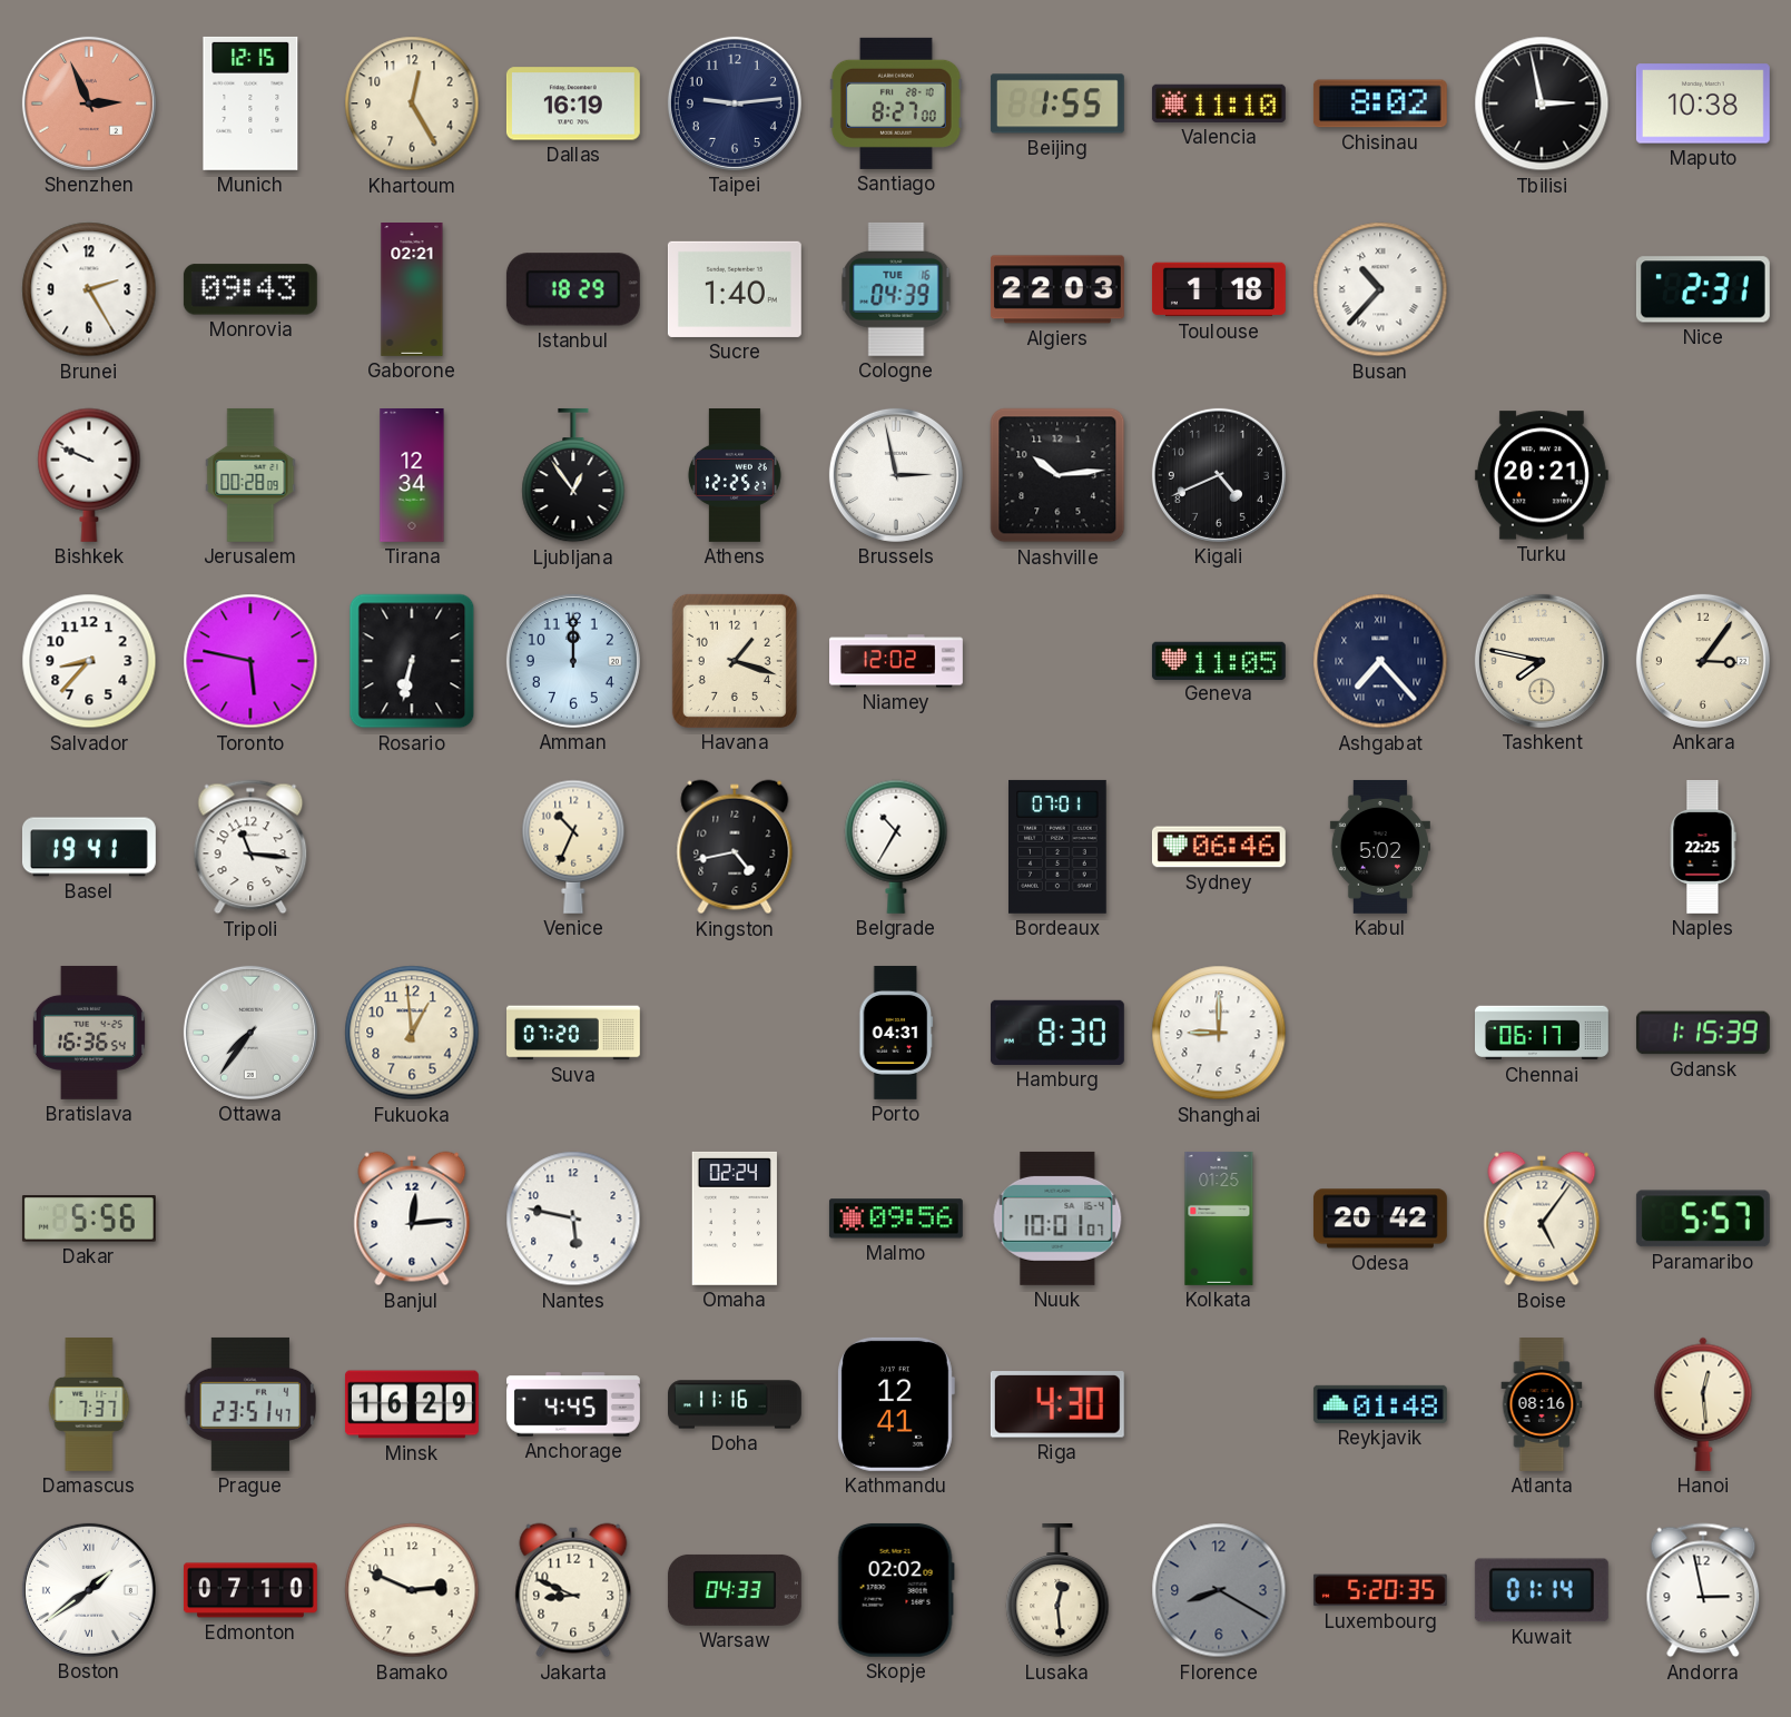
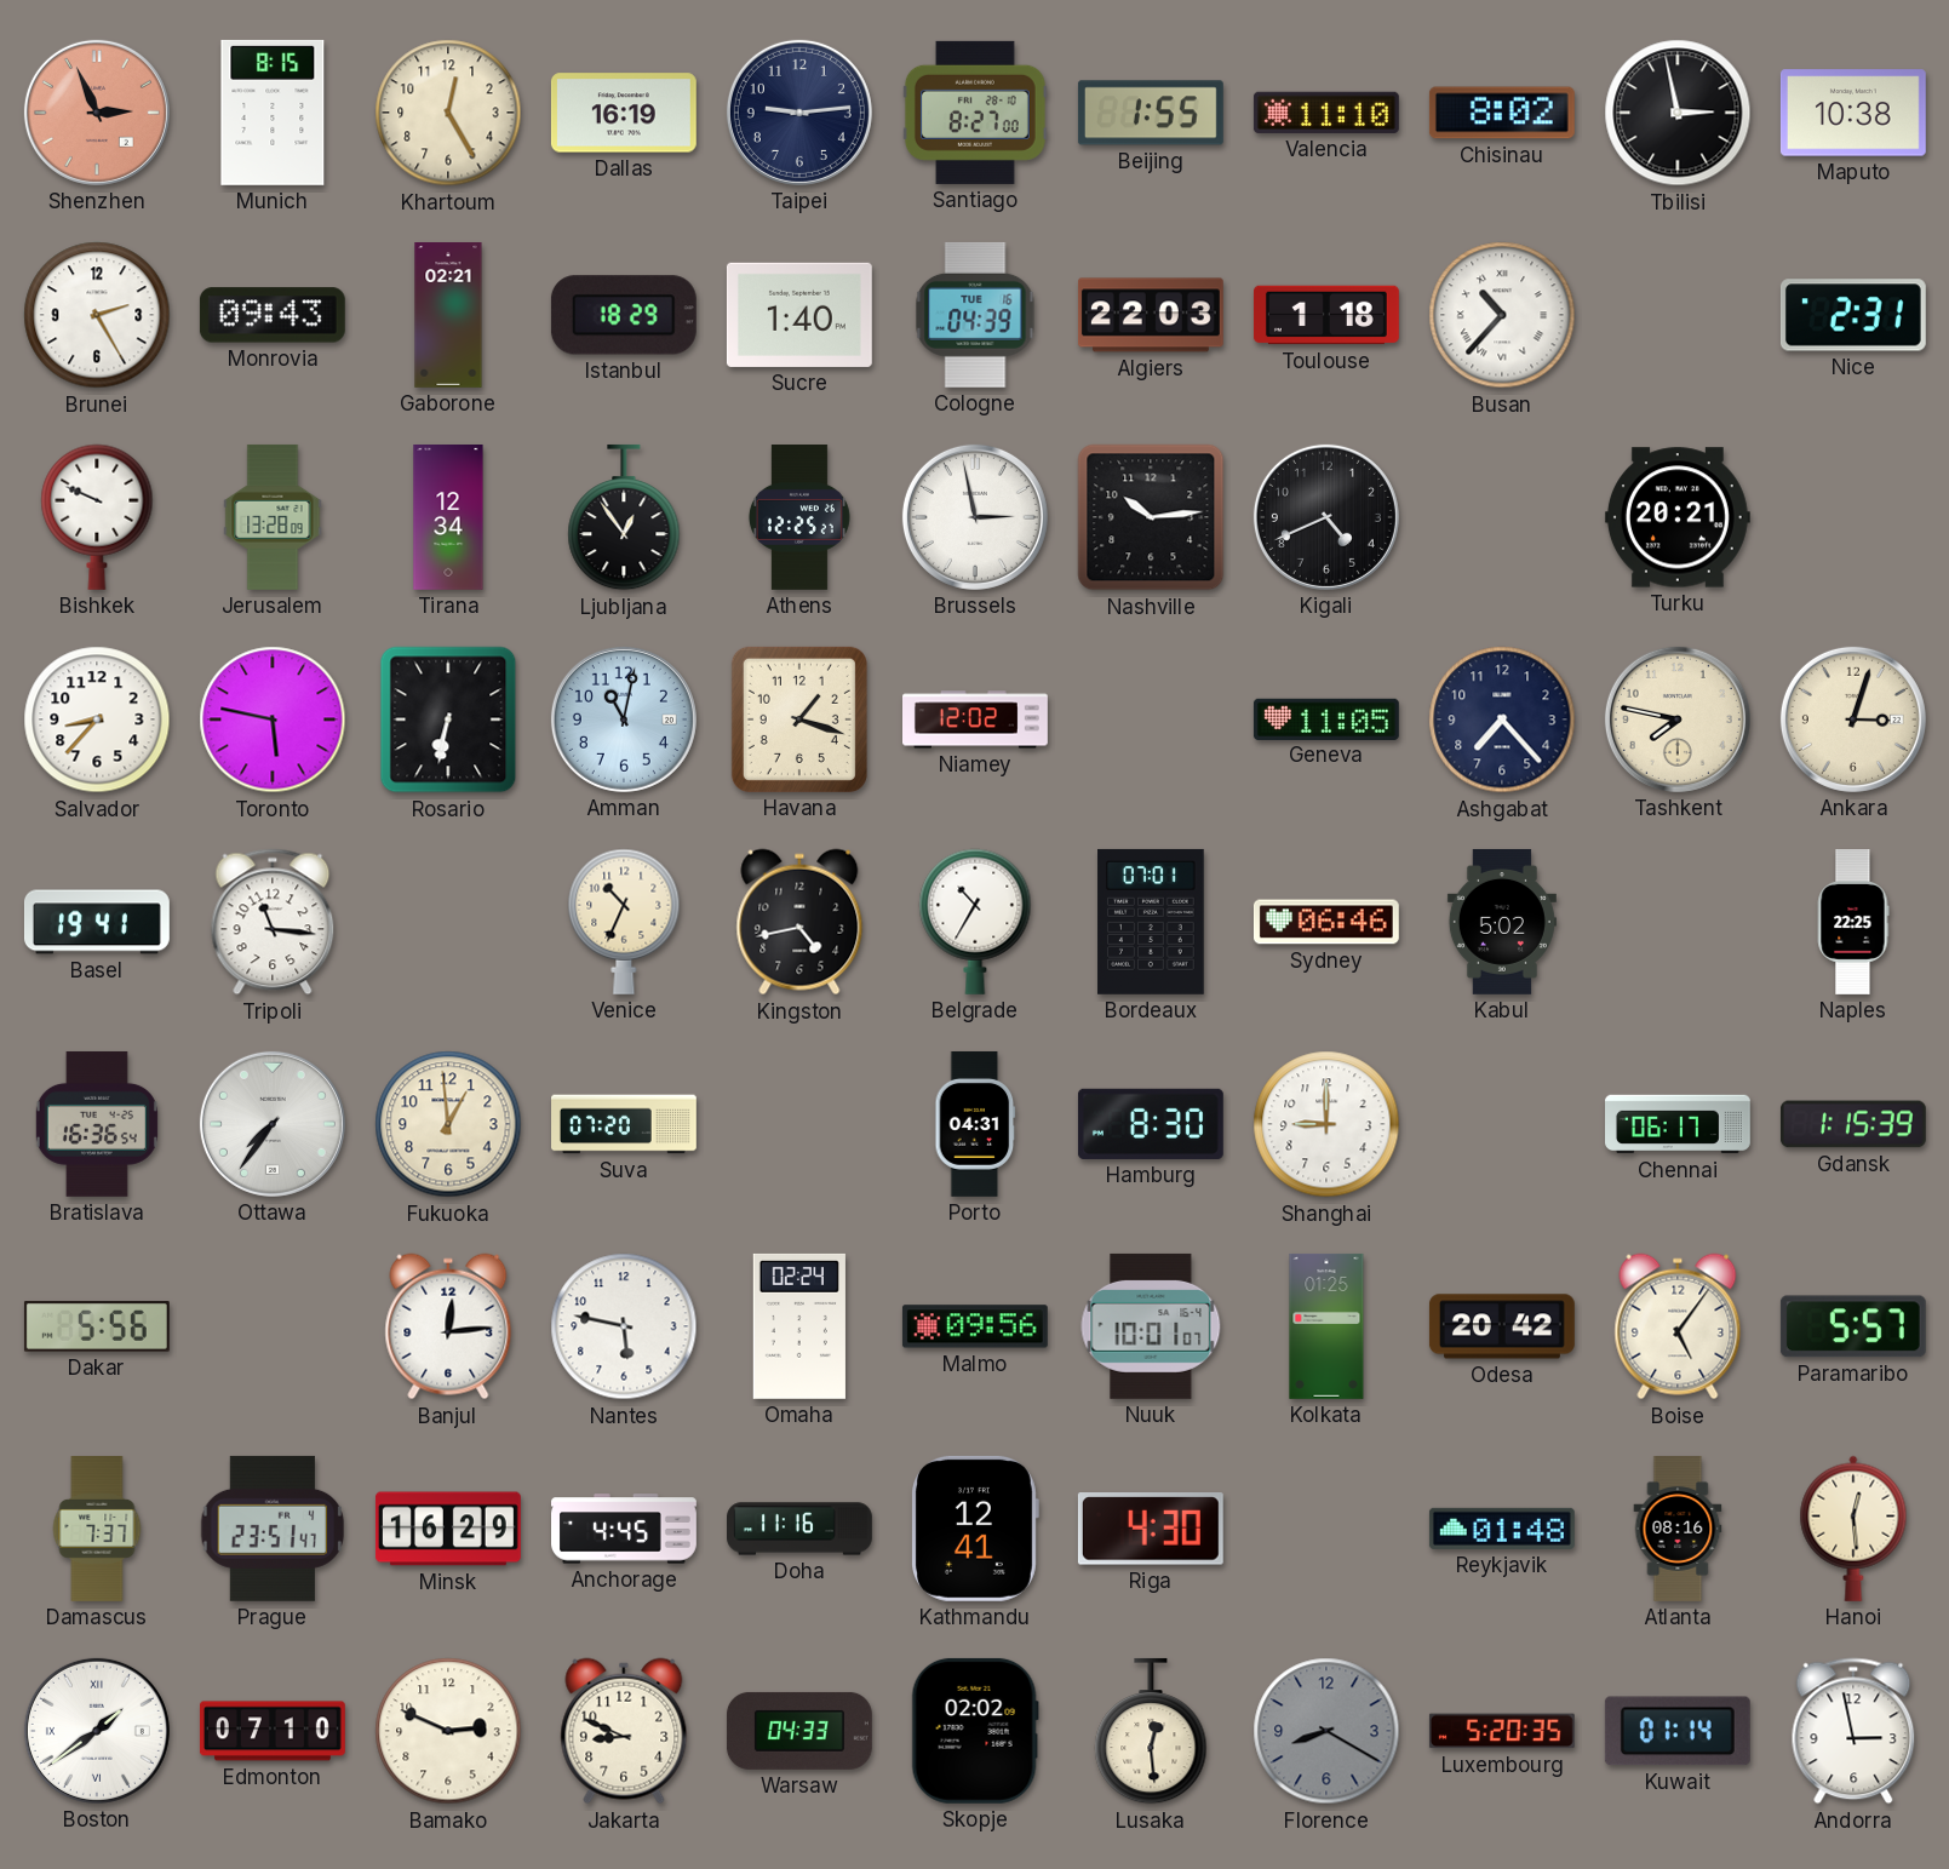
Munich: 12:15 -> 8:15 (273, 113)
Jerusalem: 00:28 -> 13:28 (273, 517)
Amman: 12:00 -> 11:02 (624, 719)
Ashgabat numerals: Roman -> Arabic (1502, 719)
Ankara: 3:06 -> 3:03 (1853, 719)
